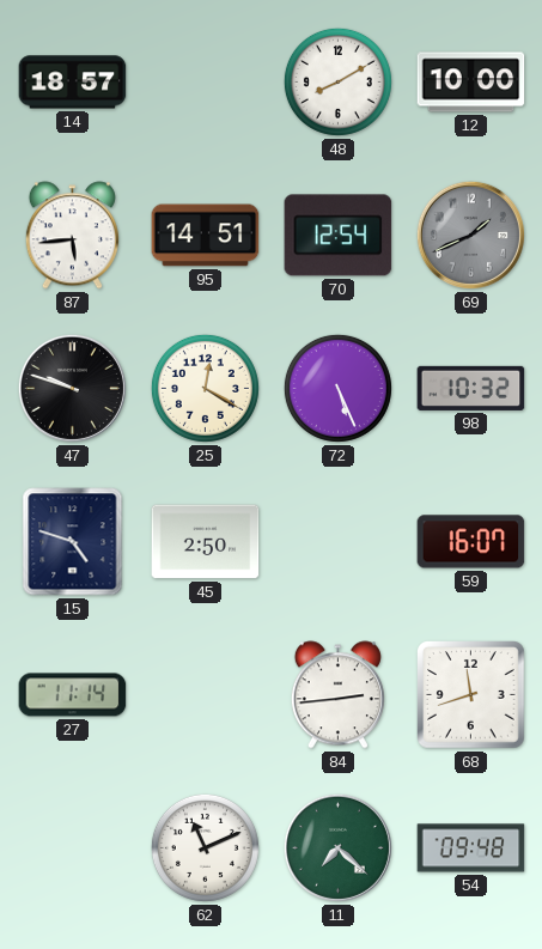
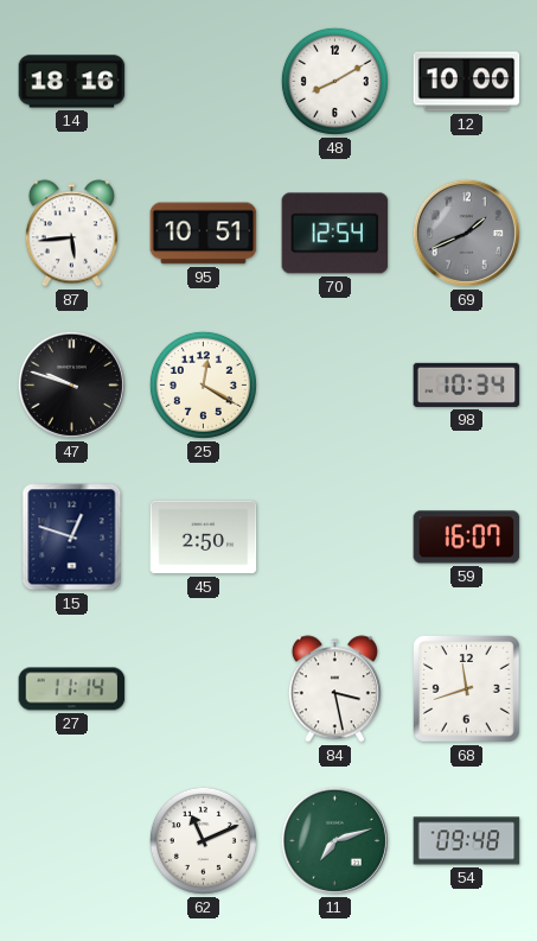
14: 18:57 -> 18:16 (72, 82)
95: 14:51 -> 10:51 (204, 234)
72: 5:26 -> none (337, 388)
98: 10:32 -> 10:34 (467, 384)
15: 4:48 -> 12:48 (72, 538)
84: 2:44 -> 3:28 (334, 689)
11: 7:22 -> 7:12 (334, 840)
